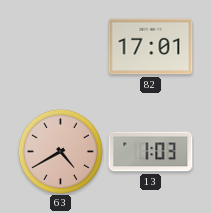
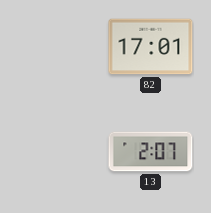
63: 4:40 -> none (60, 151)
13: 1:03 -> 2:07 (151, 152)
